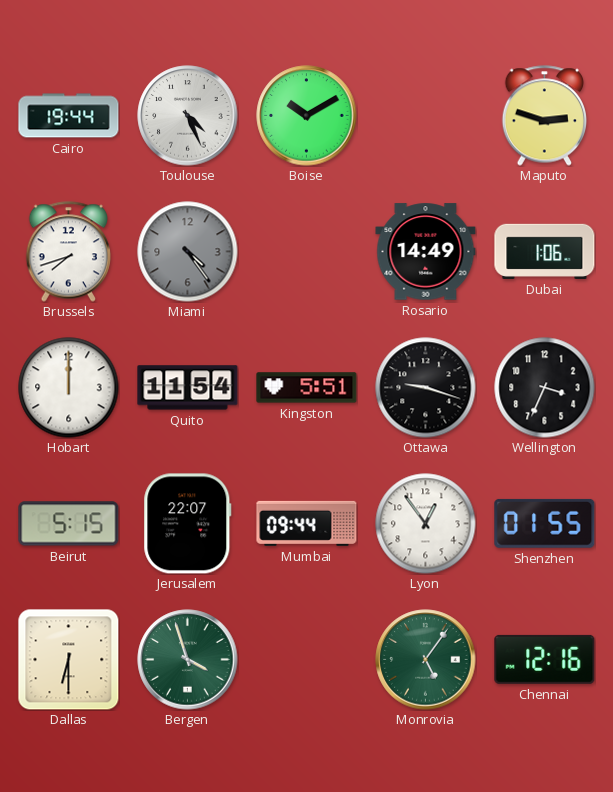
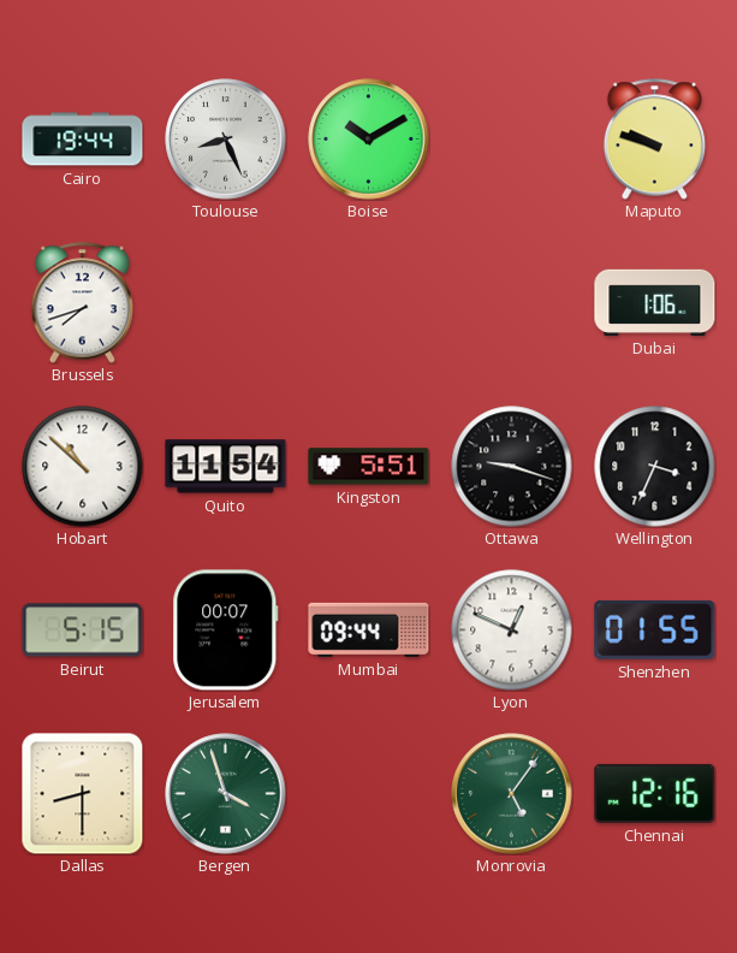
Toulouse: 4:26 -> 8:26 (226, 140)
Maputo: 2:48 -> 9:48 (655, 140)
Miami: 4:24 -> none (188, 252)
Rosario: 14:49 -> none (426, 252)
Hobart: 12:00 -> 10:52 (83, 467)
Jerusalem: 22:07 -> 00:07 (226, 631)
Lyon: 12:54 -> 12:49 (512, 631)
Dallas: 6:30 -> 8:30 (82, 793)
